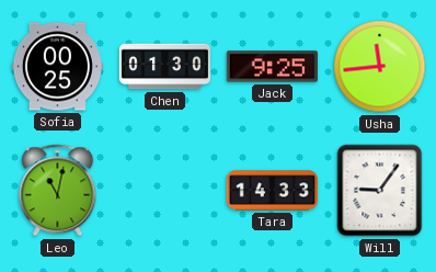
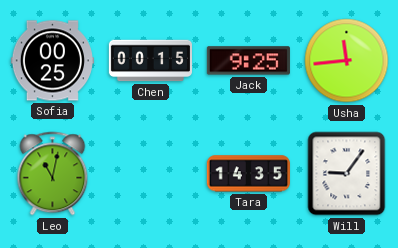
Chen: 01:30 -> 00:15 (150, 61)
Tara: 14:33 -> 14:35 (248, 174)
